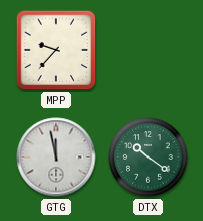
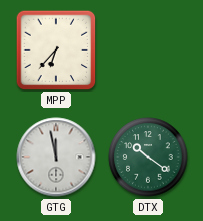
MPP: 9:37 -> 6:37 (56, 50)
